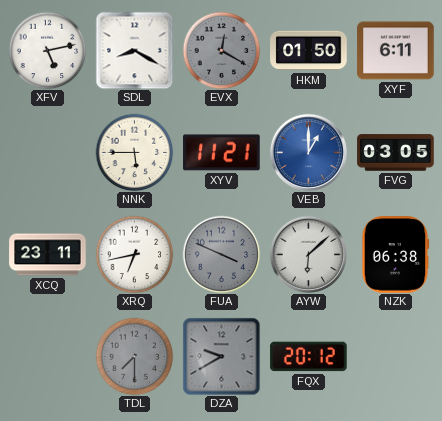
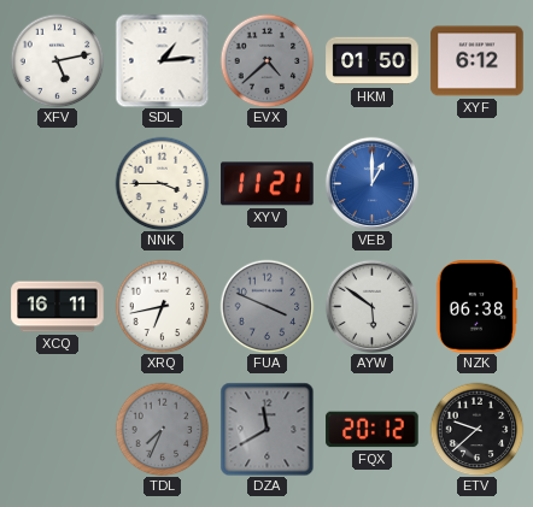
SDL: 8:20 -> 1:14 (162, 60)
EVX: 12:20 -> 4:38 (266, 60)
XYF: 6:11 -> 6:12 (478, 61)
NNK: 5:45 -> 3:45 (162, 183)
FVG: 03:05 -> none (396, 153)
XCQ: 23:11 -> 16:11 (58, 307)
AYW: 6:08 -> 5:51 (371, 306)
TDL: 7:30 -> 7:34 (162, 429)
DZA: 9:40 -> 11:40 (266, 429)
ETV: none -> 9:38 (476, 429)
